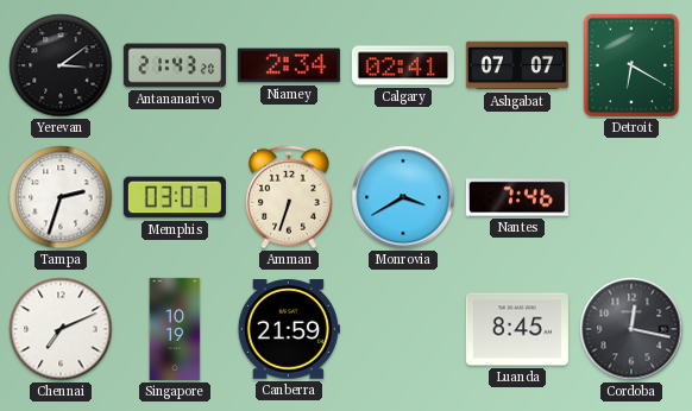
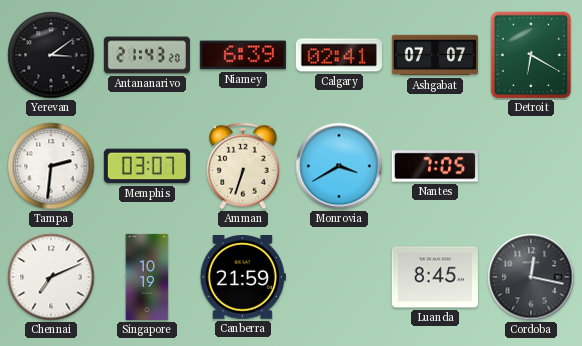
Niamey: 2:34 -> 6:39 (243, 55)
Tampa: 2:33 -> 2:31 (51, 166)
Nantes: 7:46 -> 7:05 (435, 166)
